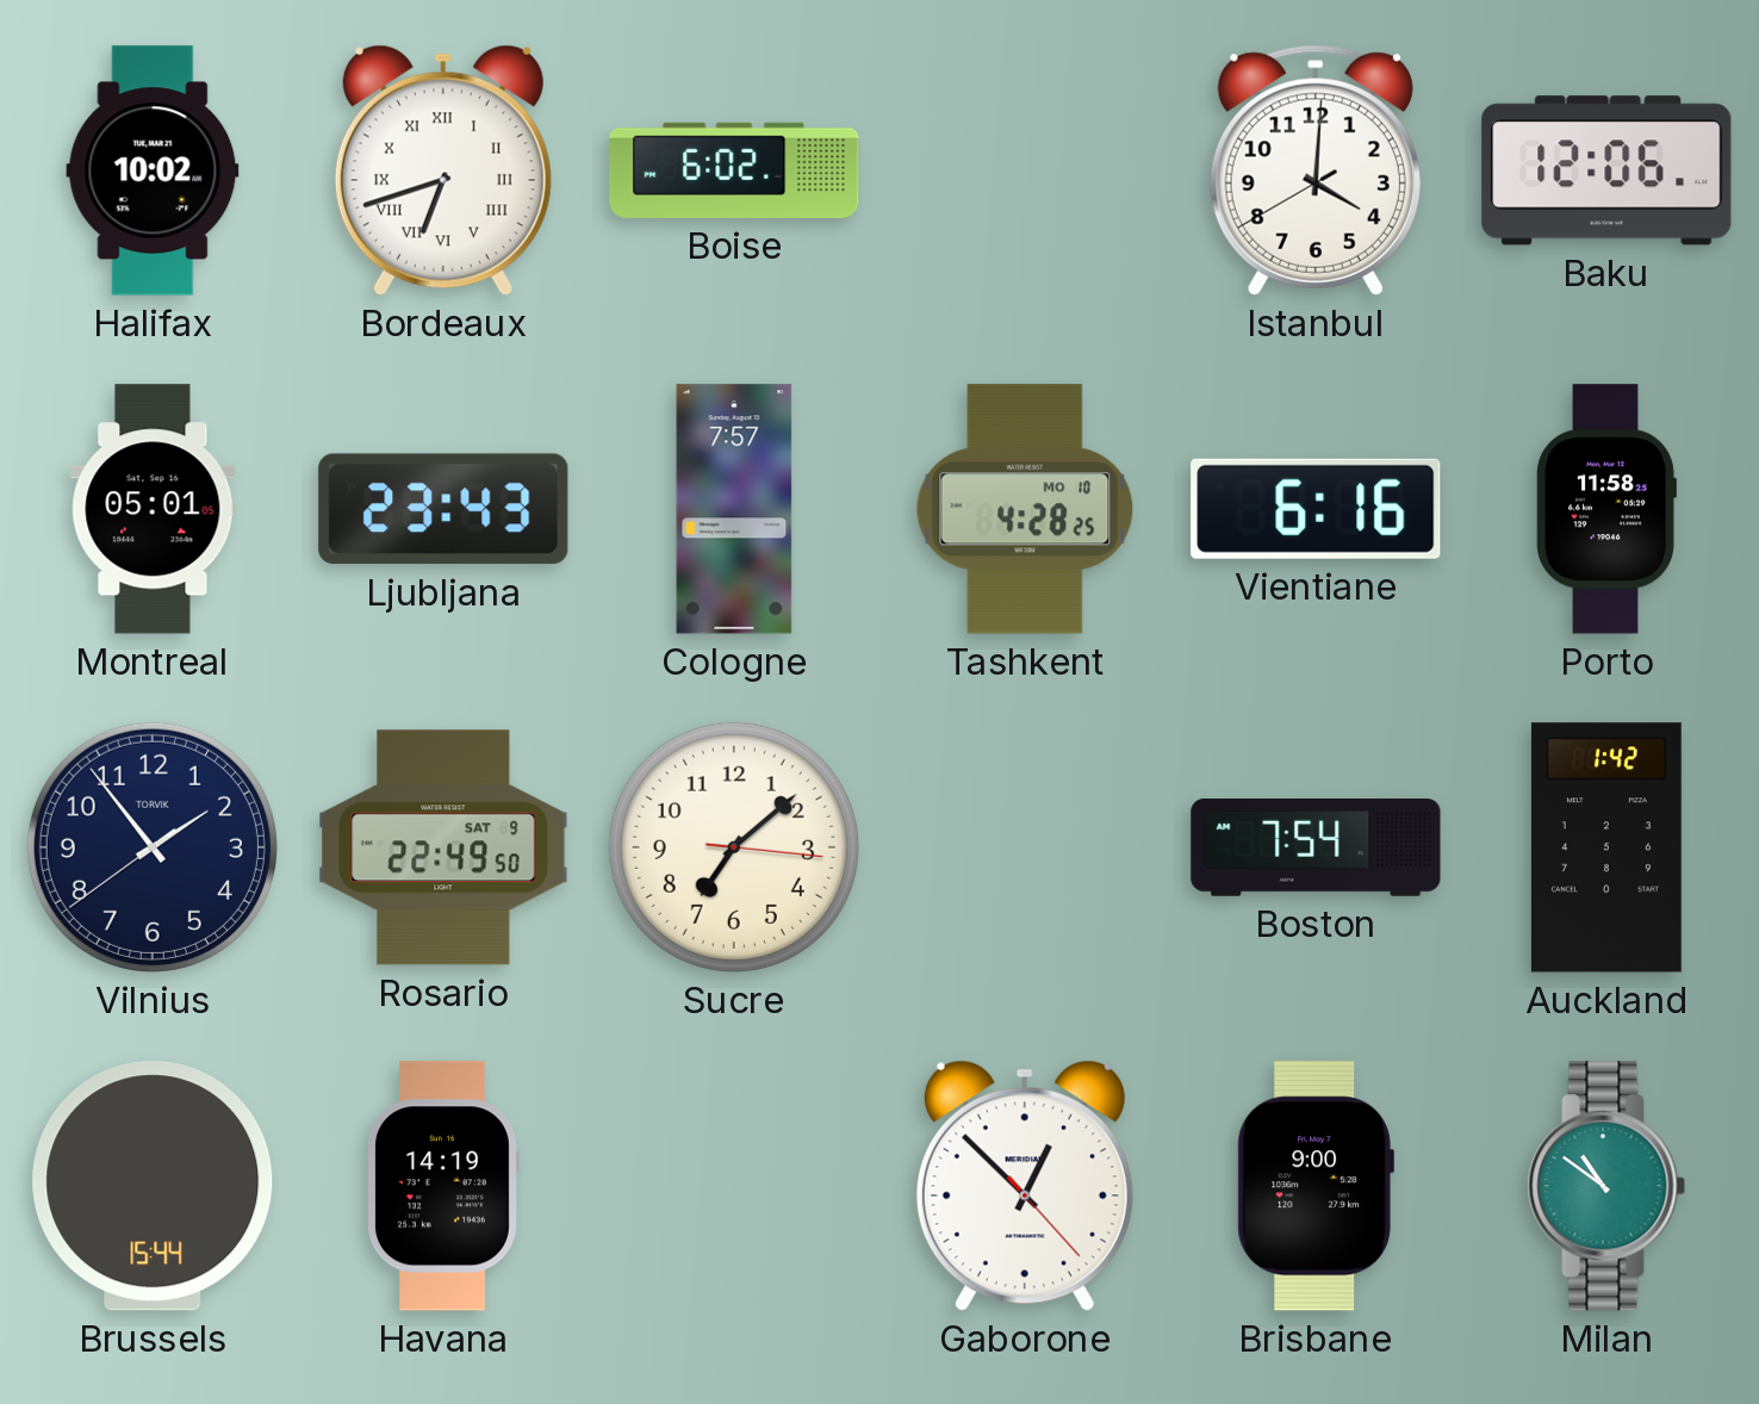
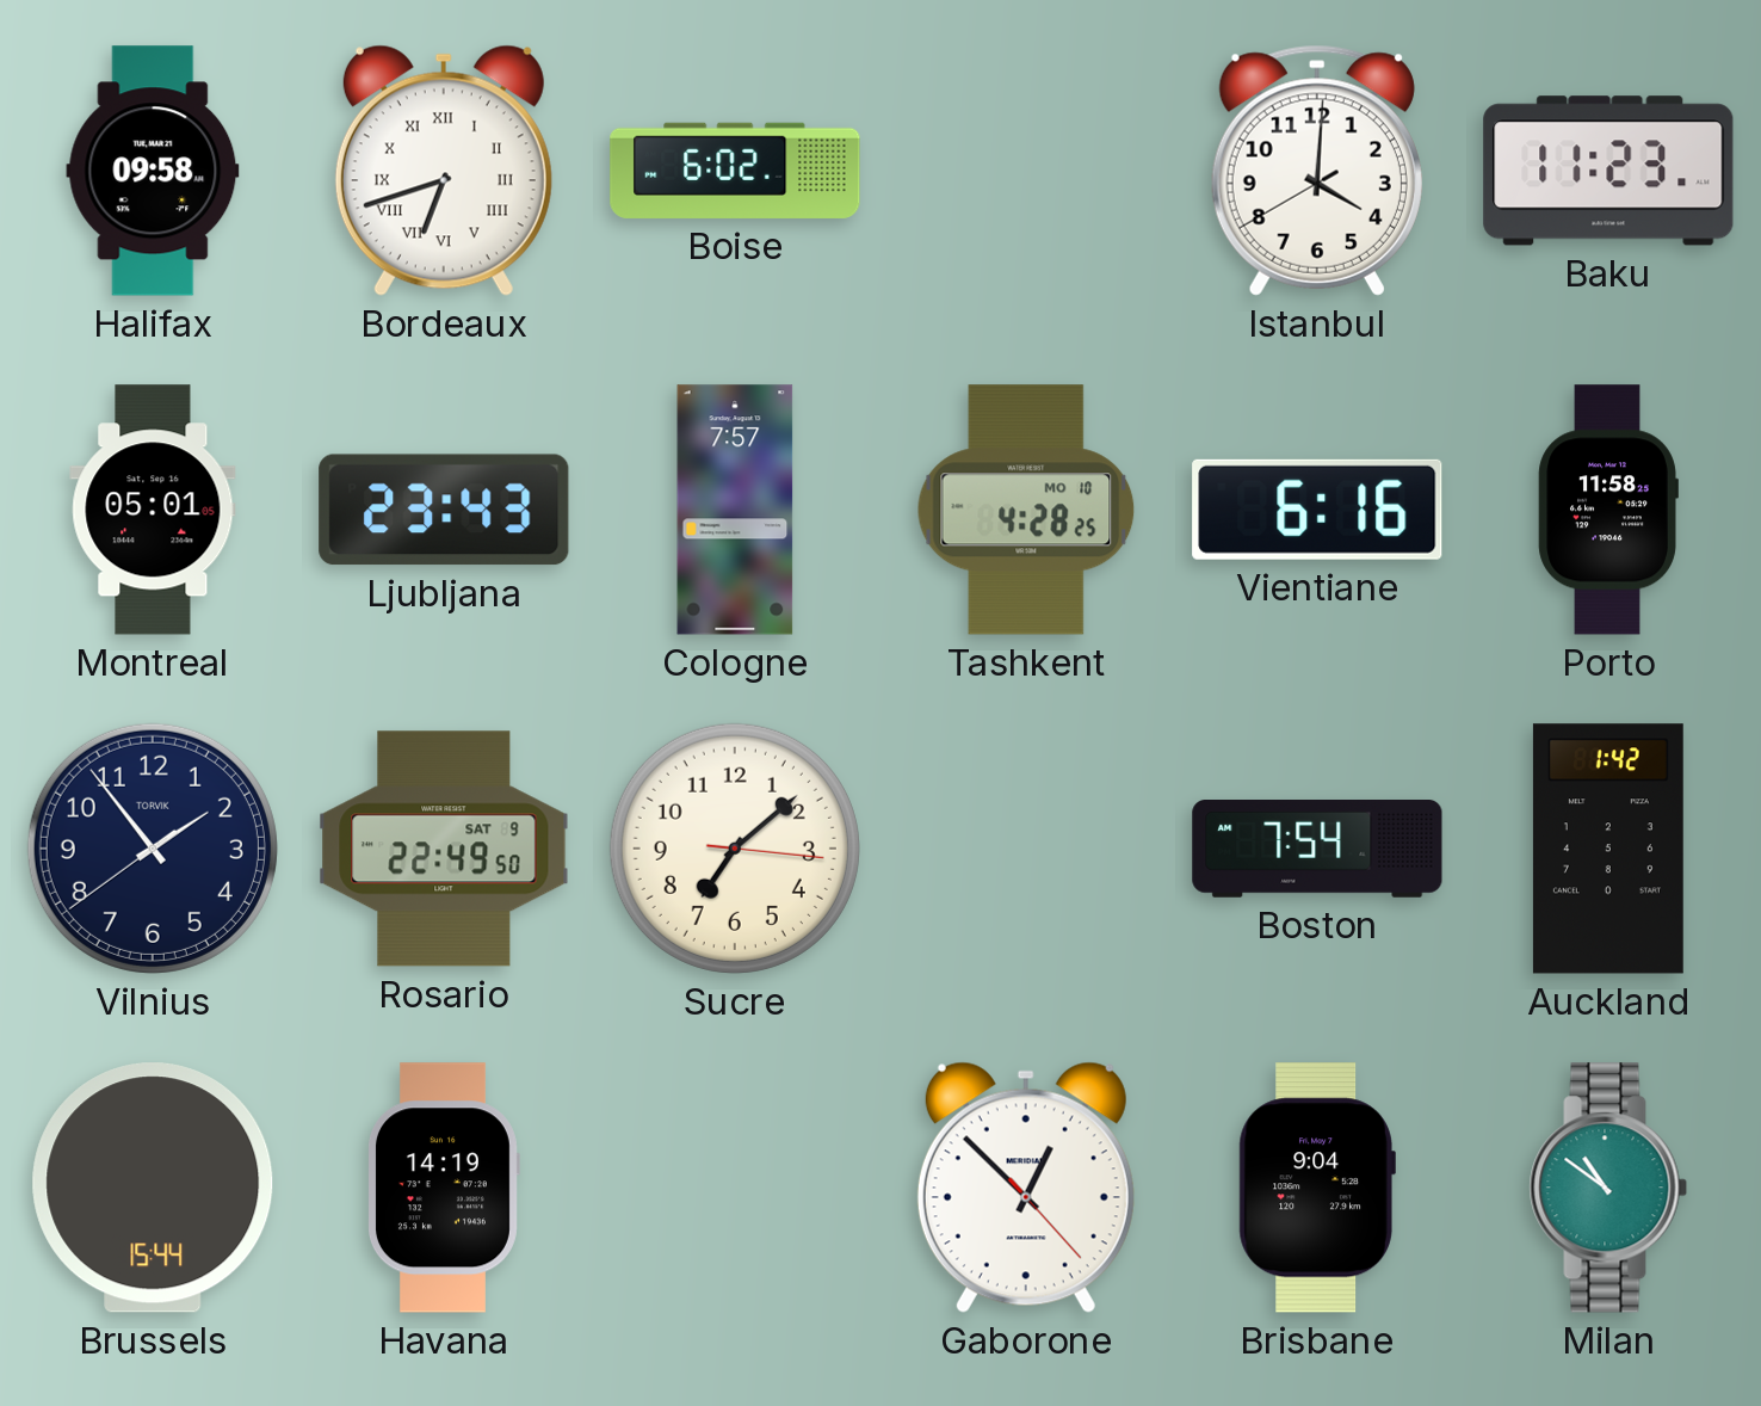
Halifax: 10:02 -> 09:58 (153, 171)
Baku: 12:06 -> 11:23 (1608, 171)
Brisbane: 9:00 -> 9:04 (1317, 1188)
